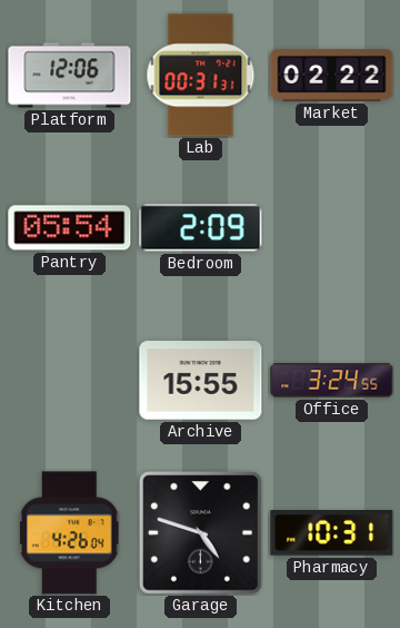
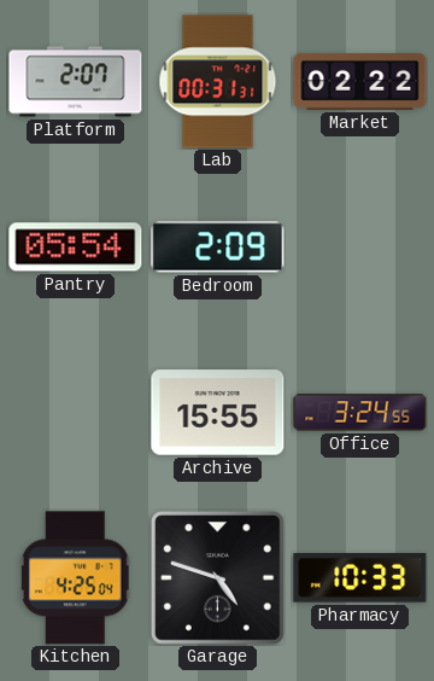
Platform: 12:06 -> 2:07 (76, 82)
Kitchen: 4:26 -> 4:25 (75, 578)
Pharmacy: 10:31 -> 10:33 (360, 578)
